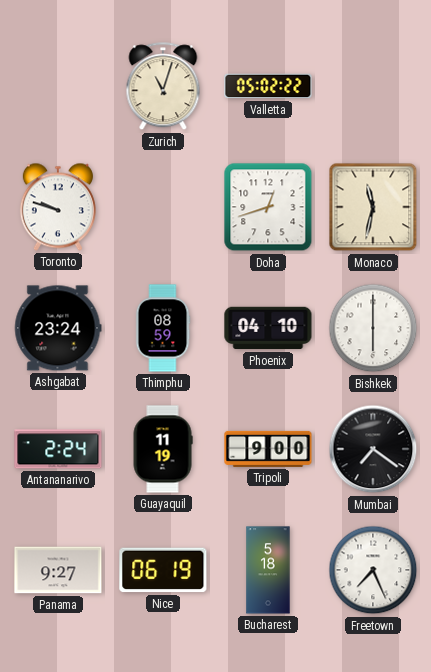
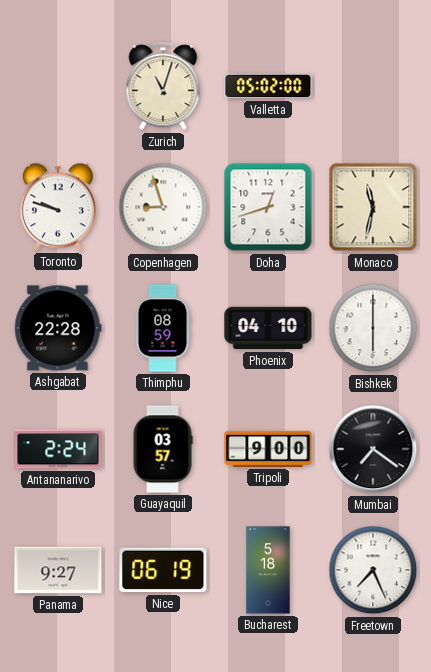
Valletta: 05:02:22 -> 05:02:00 (268, 86)
Copenhagen: none -> 8:57 (163, 207)
Ashgabat: 23:24 -> 22:28 (58, 328)
Guayaquil: 11:19 -> 03:57 (163, 449)
